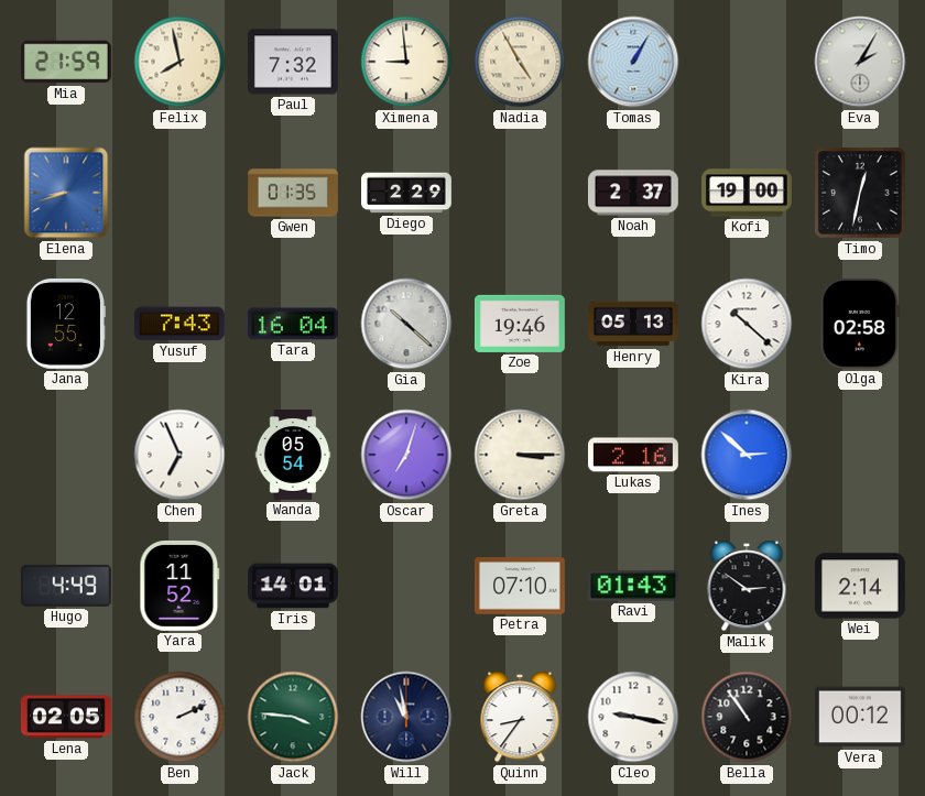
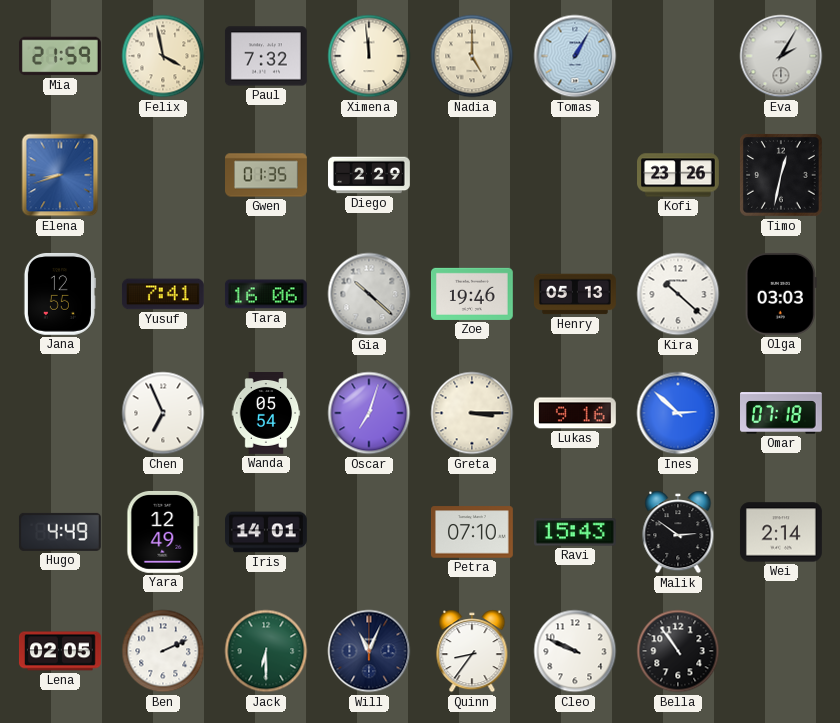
Felix: 7:58 -> 3:58 (163, 56)
Ximena: 8:59 -> 11:59 (369, 56)
Nadia: 4:55 -> 5:00 (472, 56)
Noah: 2:37 -> none (633, 193)
Kofi: 19:00 -> 23:26 (679, 175)
Yusuf: 7:43 -> 7:41 (163, 294)
Tara: 16:04 -> 16:06 (266, 294)
Olga: 02:58 -> 03:03 (781, 294)
Lukas: 2:16 -> 9:16 (575, 413)
Omar: none -> 07:18 (782, 413)
Yara: 11:52 -> 12:49 (163, 532)
Ravi: 01:43 -> 15:43 (575, 532)
Jack: 3:46 -> 6:30 (266, 651)
Will: 10:58 -> 11:04 (369, 651)
Cleo: 9:17 -> 9:49 (575, 651)
Vera: 00:12 -> none (860, 717)
